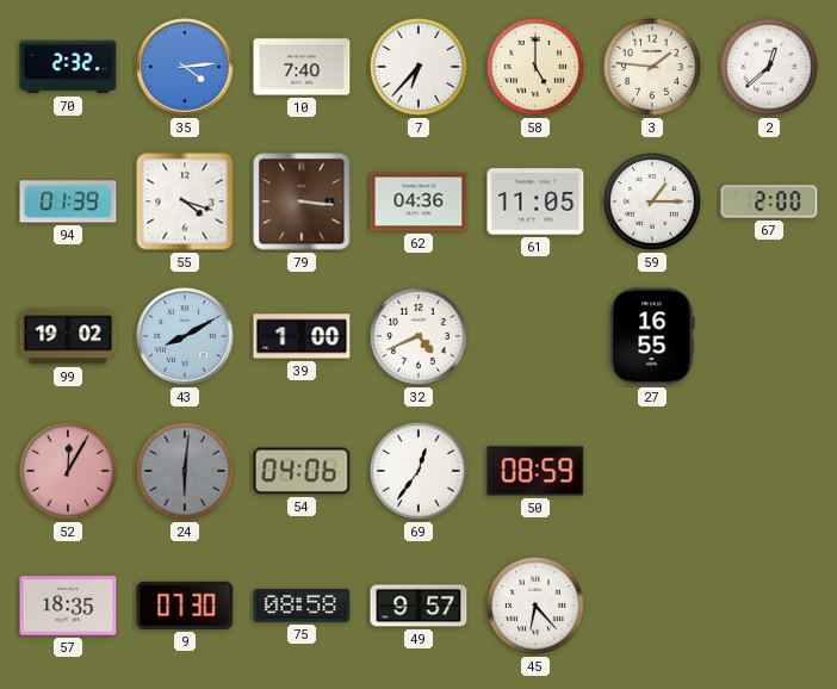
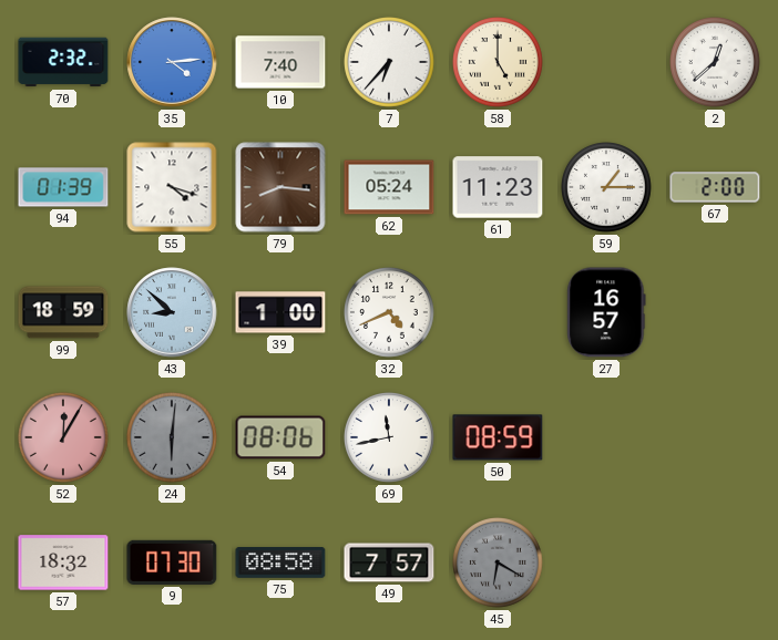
3: 1:46 -> none (653, 68)
79: 3:16 -> 8:16 (280, 187)
62: 04:36 -> 05:24 (389, 187)
61: 11:05 -> 11:23 (498, 187)
99: 19:02 -> 18:59 (63, 312)
43: 8:10 -> 8:52 (172, 312)
27: 16:55 -> 16:57 (606, 312)
54: 04:06 -> 08:06 (280, 437)
69: 12:36 -> 11:43 (390, 438)
57: 18:35 -> 18:32 (63, 562)
49: 9:57 -> 7:57 (389, 562)
45: 6:23 -> 6:20 (499, 564)
45 dial: white -> grey (499, 564)
